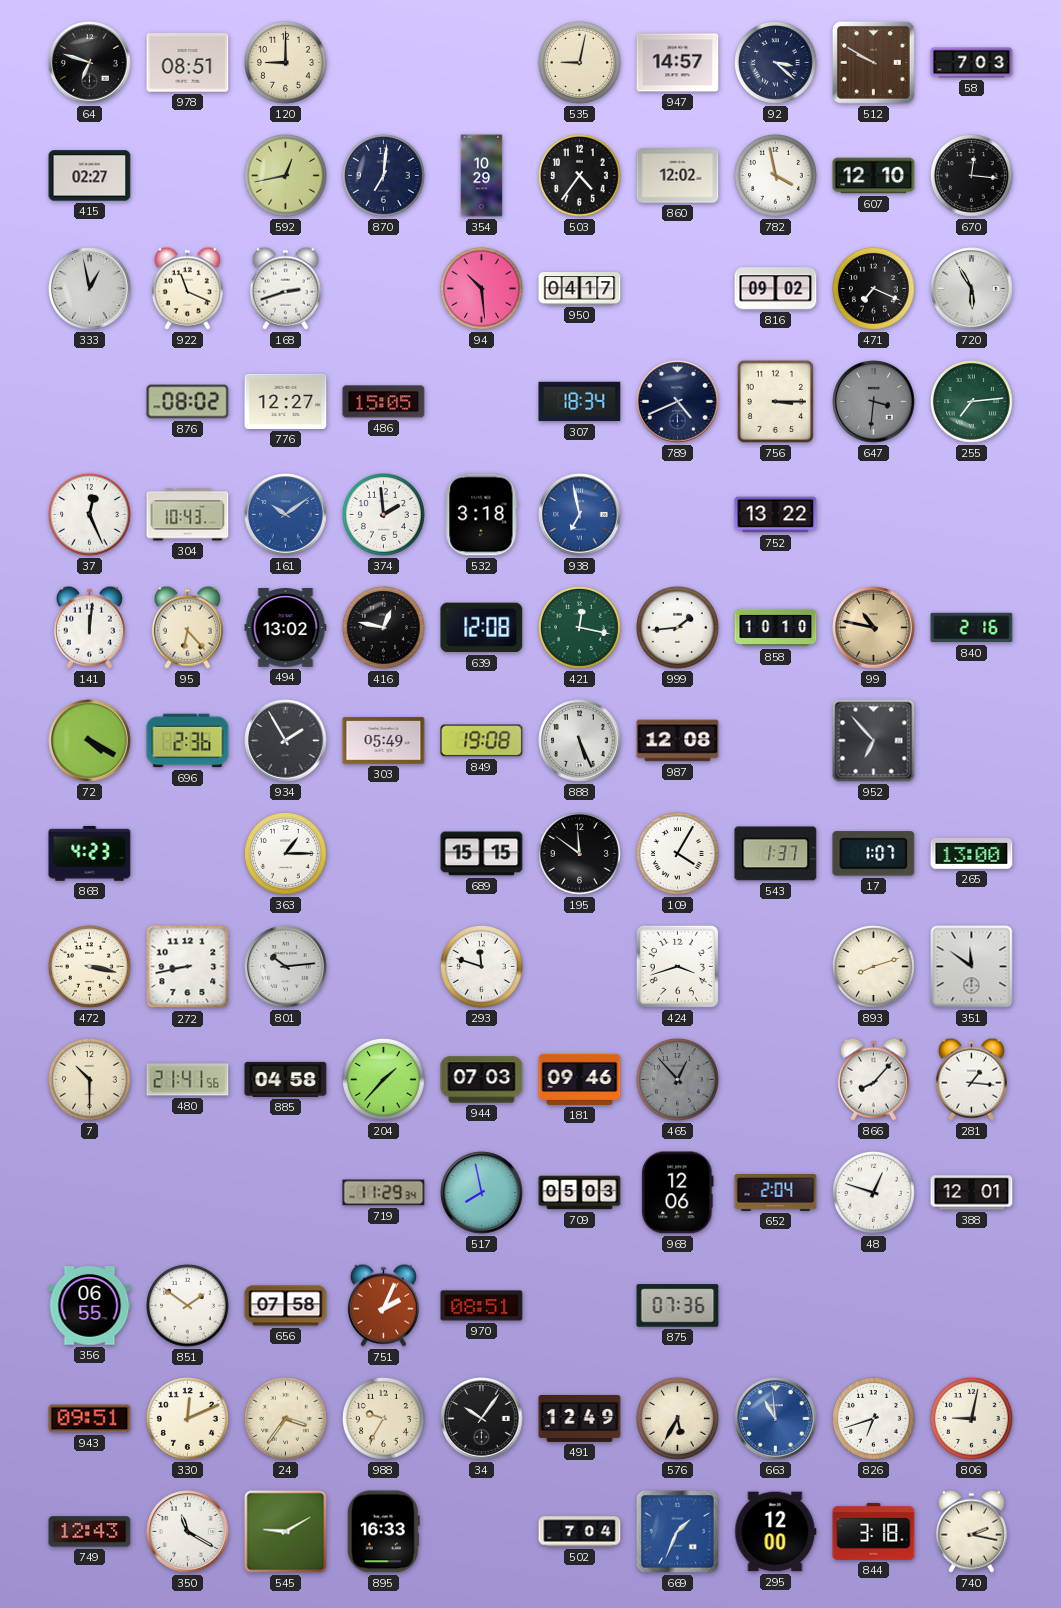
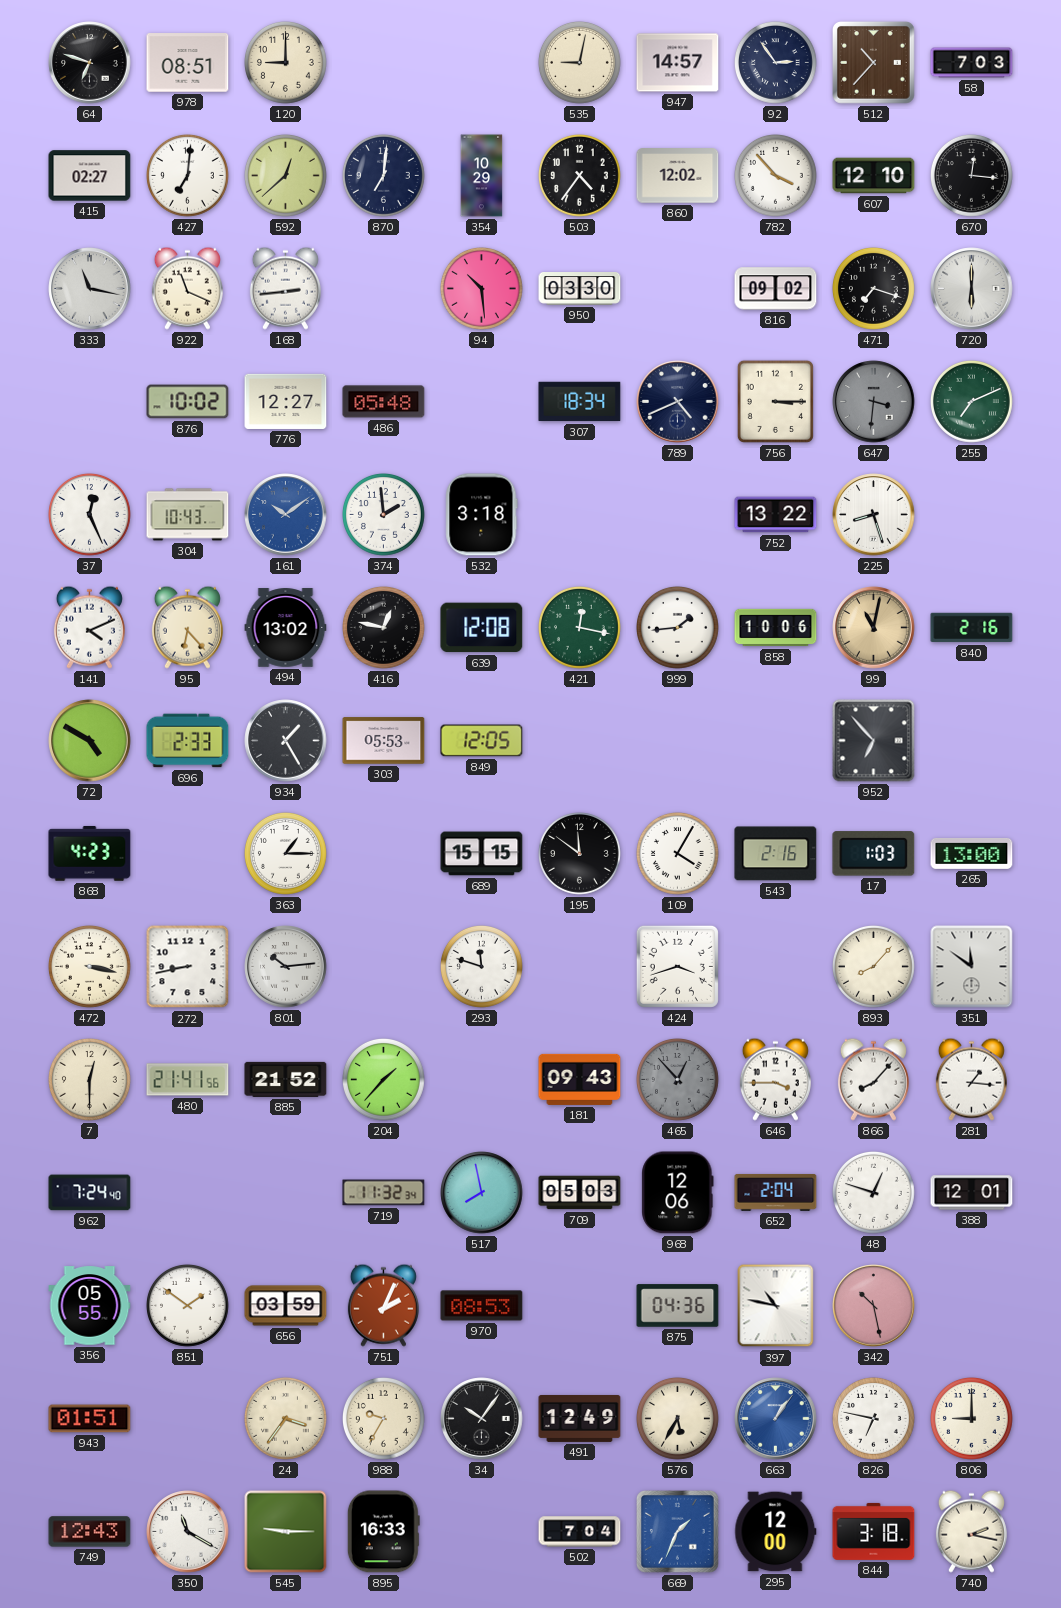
92: 3:22 -> 2:54 (776, 63)
512: 9:50 -> 10:37 (874, 63)
427: none -> 7:01 (188, 176)
592: 12:43 -> 12:38 (286, 176)
782: 3:58 -> 3:53 (776, 176)
333: 12:58 -> 11:17 (90, 289)
168: 2:42 -> 2:44 (285, 288)
950: 04:17 -> 03:30 (580, 289)
471: 7:19 -> 7:18 (874, 289)
720: 5:55 -> 6:00 (972, 289)
876: 08:02 -> 10:02 (188, 402)
486: 15:05 -> 05:48 (384, 402)
255: 7:14 -> 7:11 (972, 402)
938: 6:58 -> none (580, 515)
225: none -> 8:27 (874, 515)
141: 12:01 -> 4:11 (89, 627)
858: 10:10 -> 10:06 (776, 628)
99: 10:47 -> 11:02 (874, 628)
72: 4:20 -> 4:50 (90, 741)
696: 2:36 -> 2:33 (188, 741)
934: 1:55 -> 1:25 (286, 741)
303: 05:49 -> 05:53 (384, 741)
849: 19:08 -> 12:05 (482, 741)
888: 5:26 -> none (580, 741)
987: 12:08 -> none (678, 741)
543: 1:37 -> 2:16 (776, 854)
17: 1:07 -> 1:03 (874, 854)
893: 8:12 -> 8:07 (874, 967)
7: 10:30 -> 12:30 (90, 1080)
885: 04:58 -> 21:52 (286, 1079)
944: 07:03 -> none (482, 1080)
181: 09:46 -> 09:43 (580, 1079)
646: none -> 3:45 (775, 1079)
962: none -> 7:24 (90, 1193)
719: 11:29 -> 11:32 (384, 1193)
356: 06:55 -> 05:55 (90, 1306)
656: 07:58 -> 03:59 (286, 1306)
970: 08:51 -> 08:53 (482, 1306)
875: 07:36 -> 04:36 (678, 1306)
397: none -> 10:47 (776, 1306)
342: none -> 10:28 (874, 1306)
943: 09:51 -> 01:51 (90, 1419)
330: 12:11 -> none (188, 1419)
663: 10:59 -> 1:06 (776, 1419)
826: 6:42 -> 6:47 (874, 1419)
806: 9:02 -> 9:00 (972, 1419)
545: 9:10 -> 9:15 (286, 1532)
